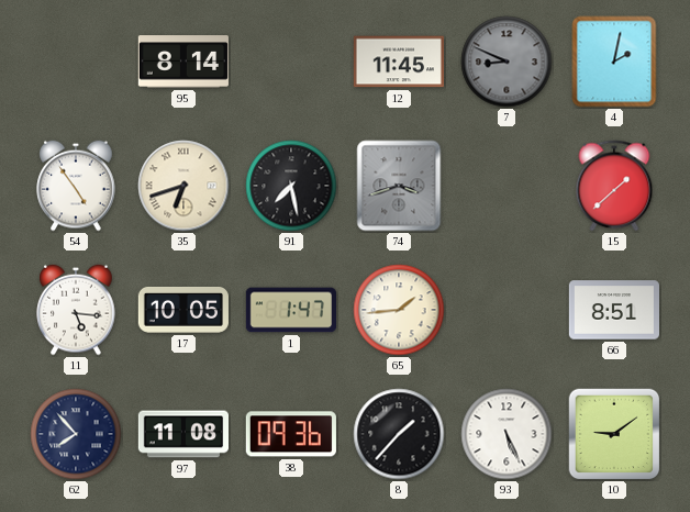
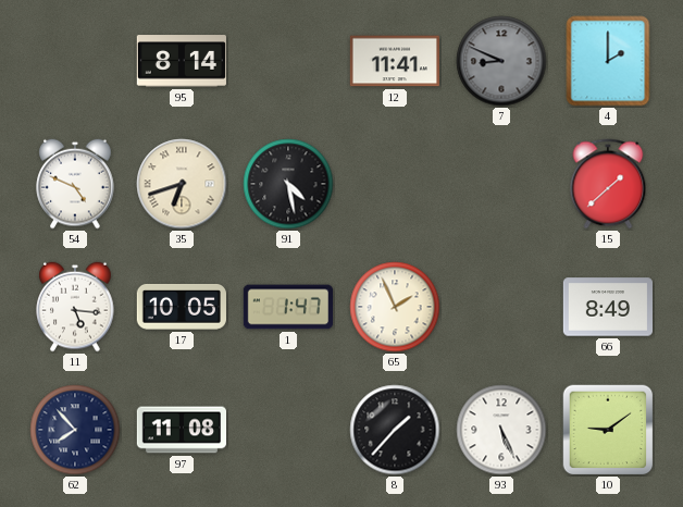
12: 11:45 -> 11:41 (394, 61)
4: 2:02 -> 2:00 (608, 61)
54: 4:54 -> 4:49 (75, 184)
91: 7:28 -> 4:28 (288, 184)
74: 3:42 -> none (399, 186)
65: 1:44 -> 1:56 (395, 307)
66: 8:51 -> 8:49 (607, 307)
38: 09:36 -> none (291, 434)
